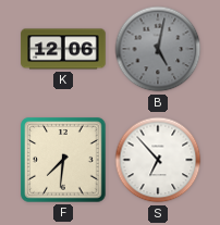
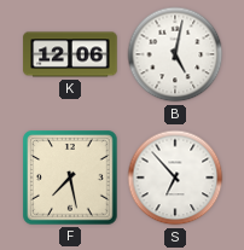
B dial: grey -> white (175, 54)
F: 7:31 -> 7:28 (70, 178)
